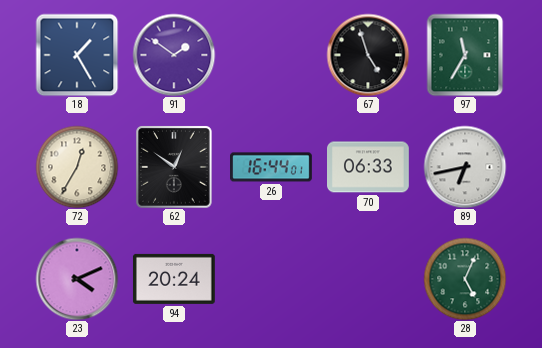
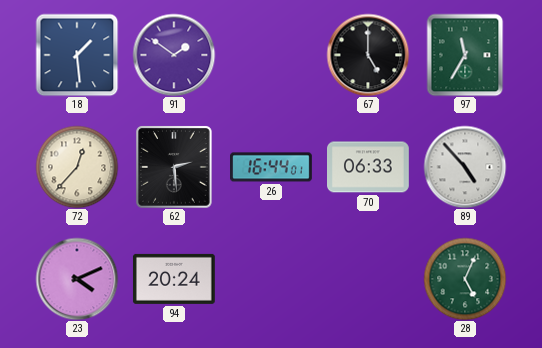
18: 1:25 -> 1:29 (77, 55)
67: 4:57 -> 5:00 (368, 55)
72: 12:35 -> 12:37 (77, 167)
62: 12:51 -> 2:29 (175, 167)
89: 6:43 -> 4:53 (465, 167)
